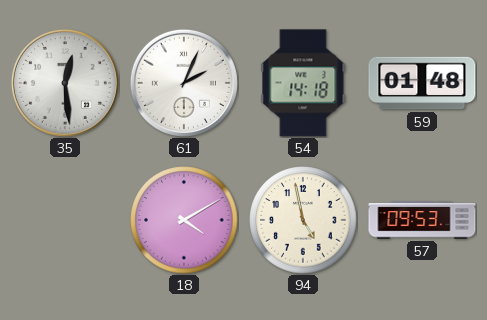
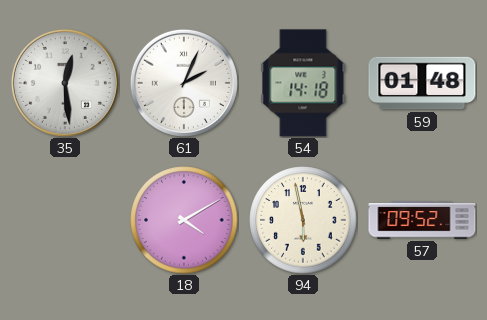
94: 4:58 -> 5:58 (303, 220)
57: 09:53 -> 09:52 (422, 220)
